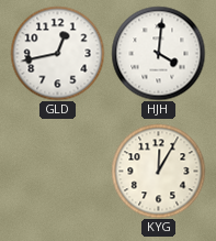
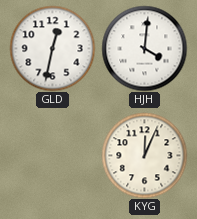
GLD: 12:43 -> 12:32 (52, 48)
KYG: 12:05 -> 12:04 (144, 155)
